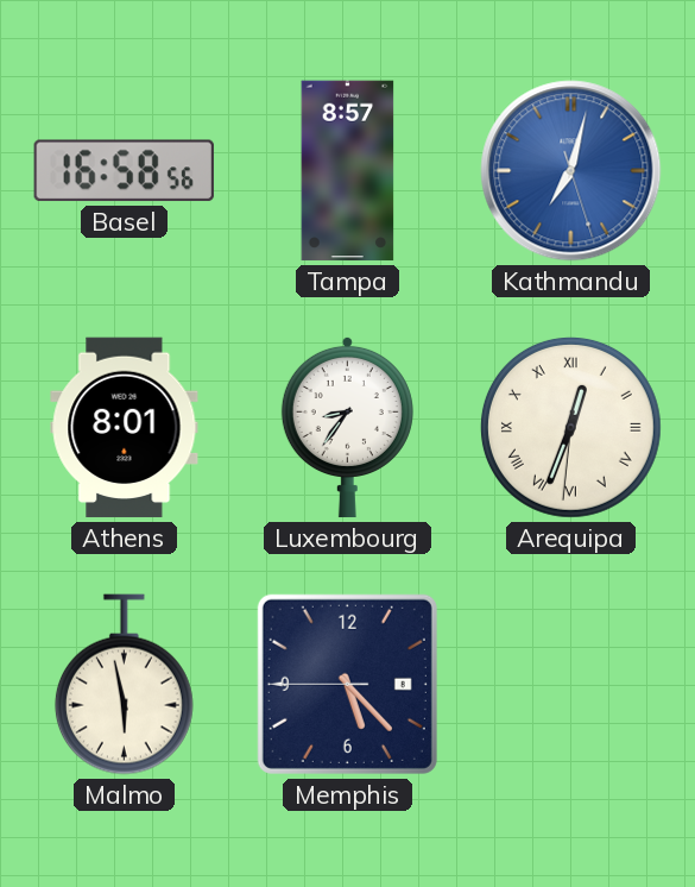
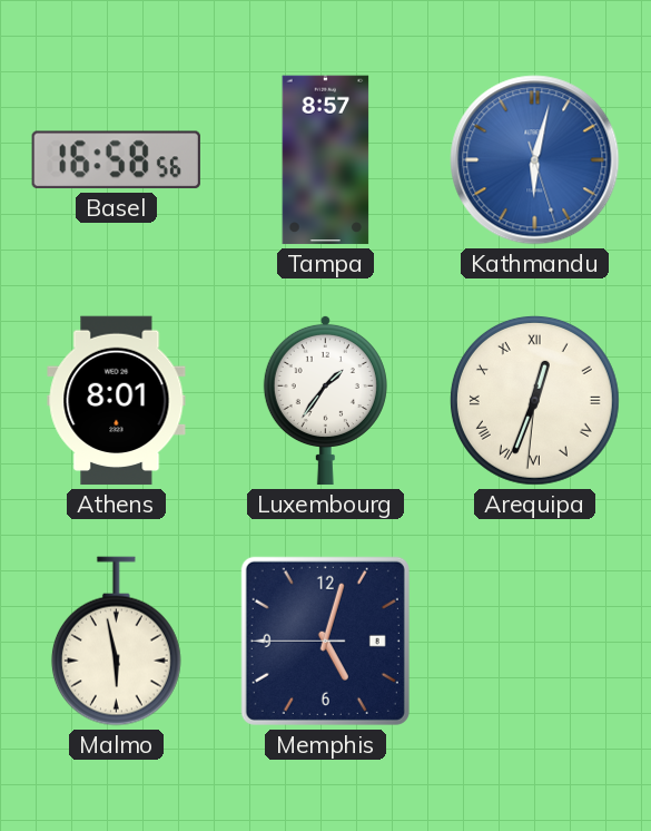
Kathmandu: 7:02 -> 6:02 (535, 160)
Luxembourg: 8:36 -> 1:36 (325, 400)
Memphis: 5:22 -> 5:02 (325, 641)
